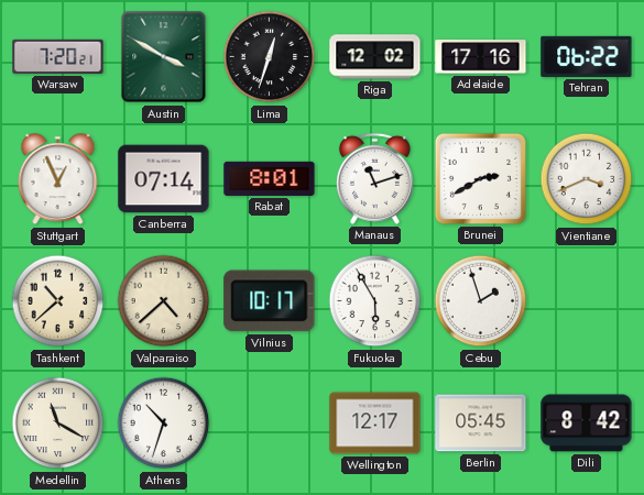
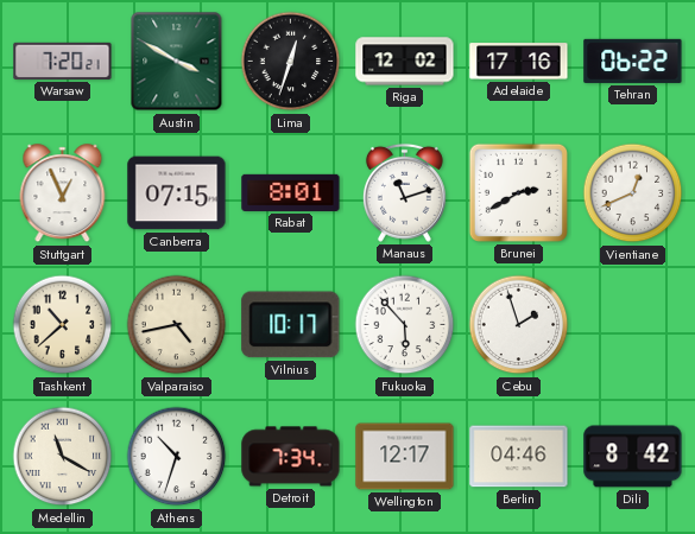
Canberra: 07:14 -> 07:15 (177, 193)
Vientiane: 3:41 -> 12:41 (633, 193)
Valparaiso: 4:38 -> 4:43 (177, 325)
Fukuoka: 5:55 -> 5:53 (405, 325)
Detroit: none -> 7:34 (291, 457)
Berlin: 05:45 -> 04:46 (519, 457)
